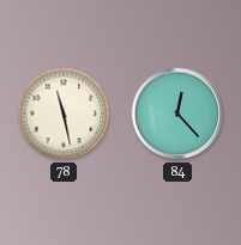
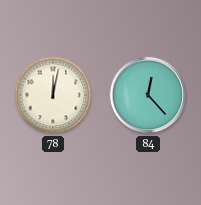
78: 11:28 -> 12:02 (53, 95)
